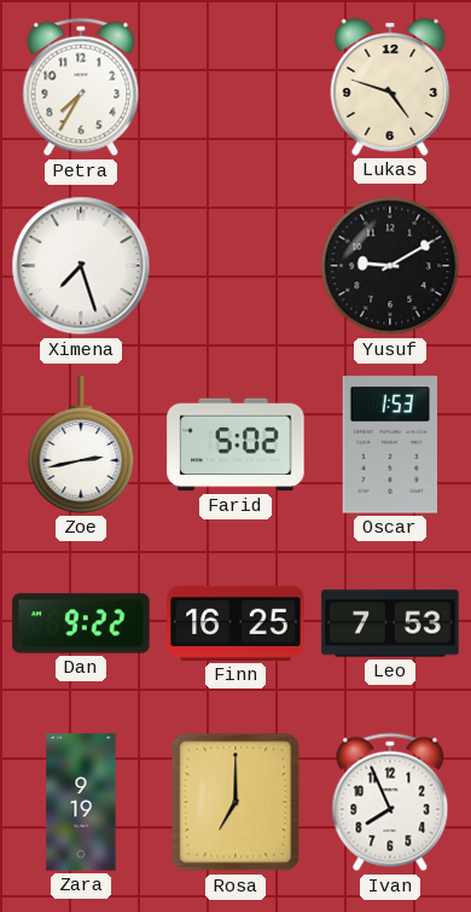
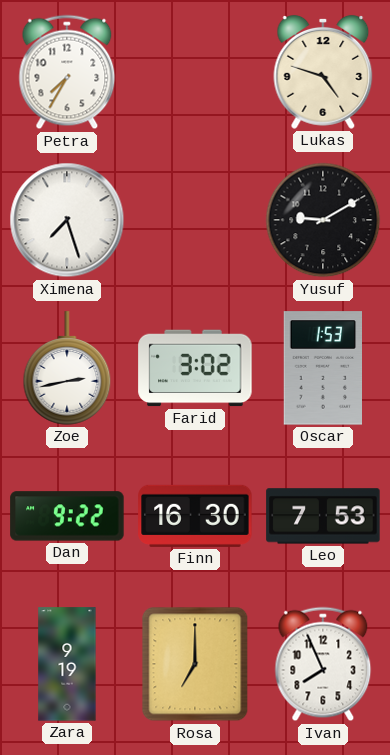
Farid: 5:02 -> 3:02 (195, 368)
Finn: 16:25 -> 16:30 (195, 516)
